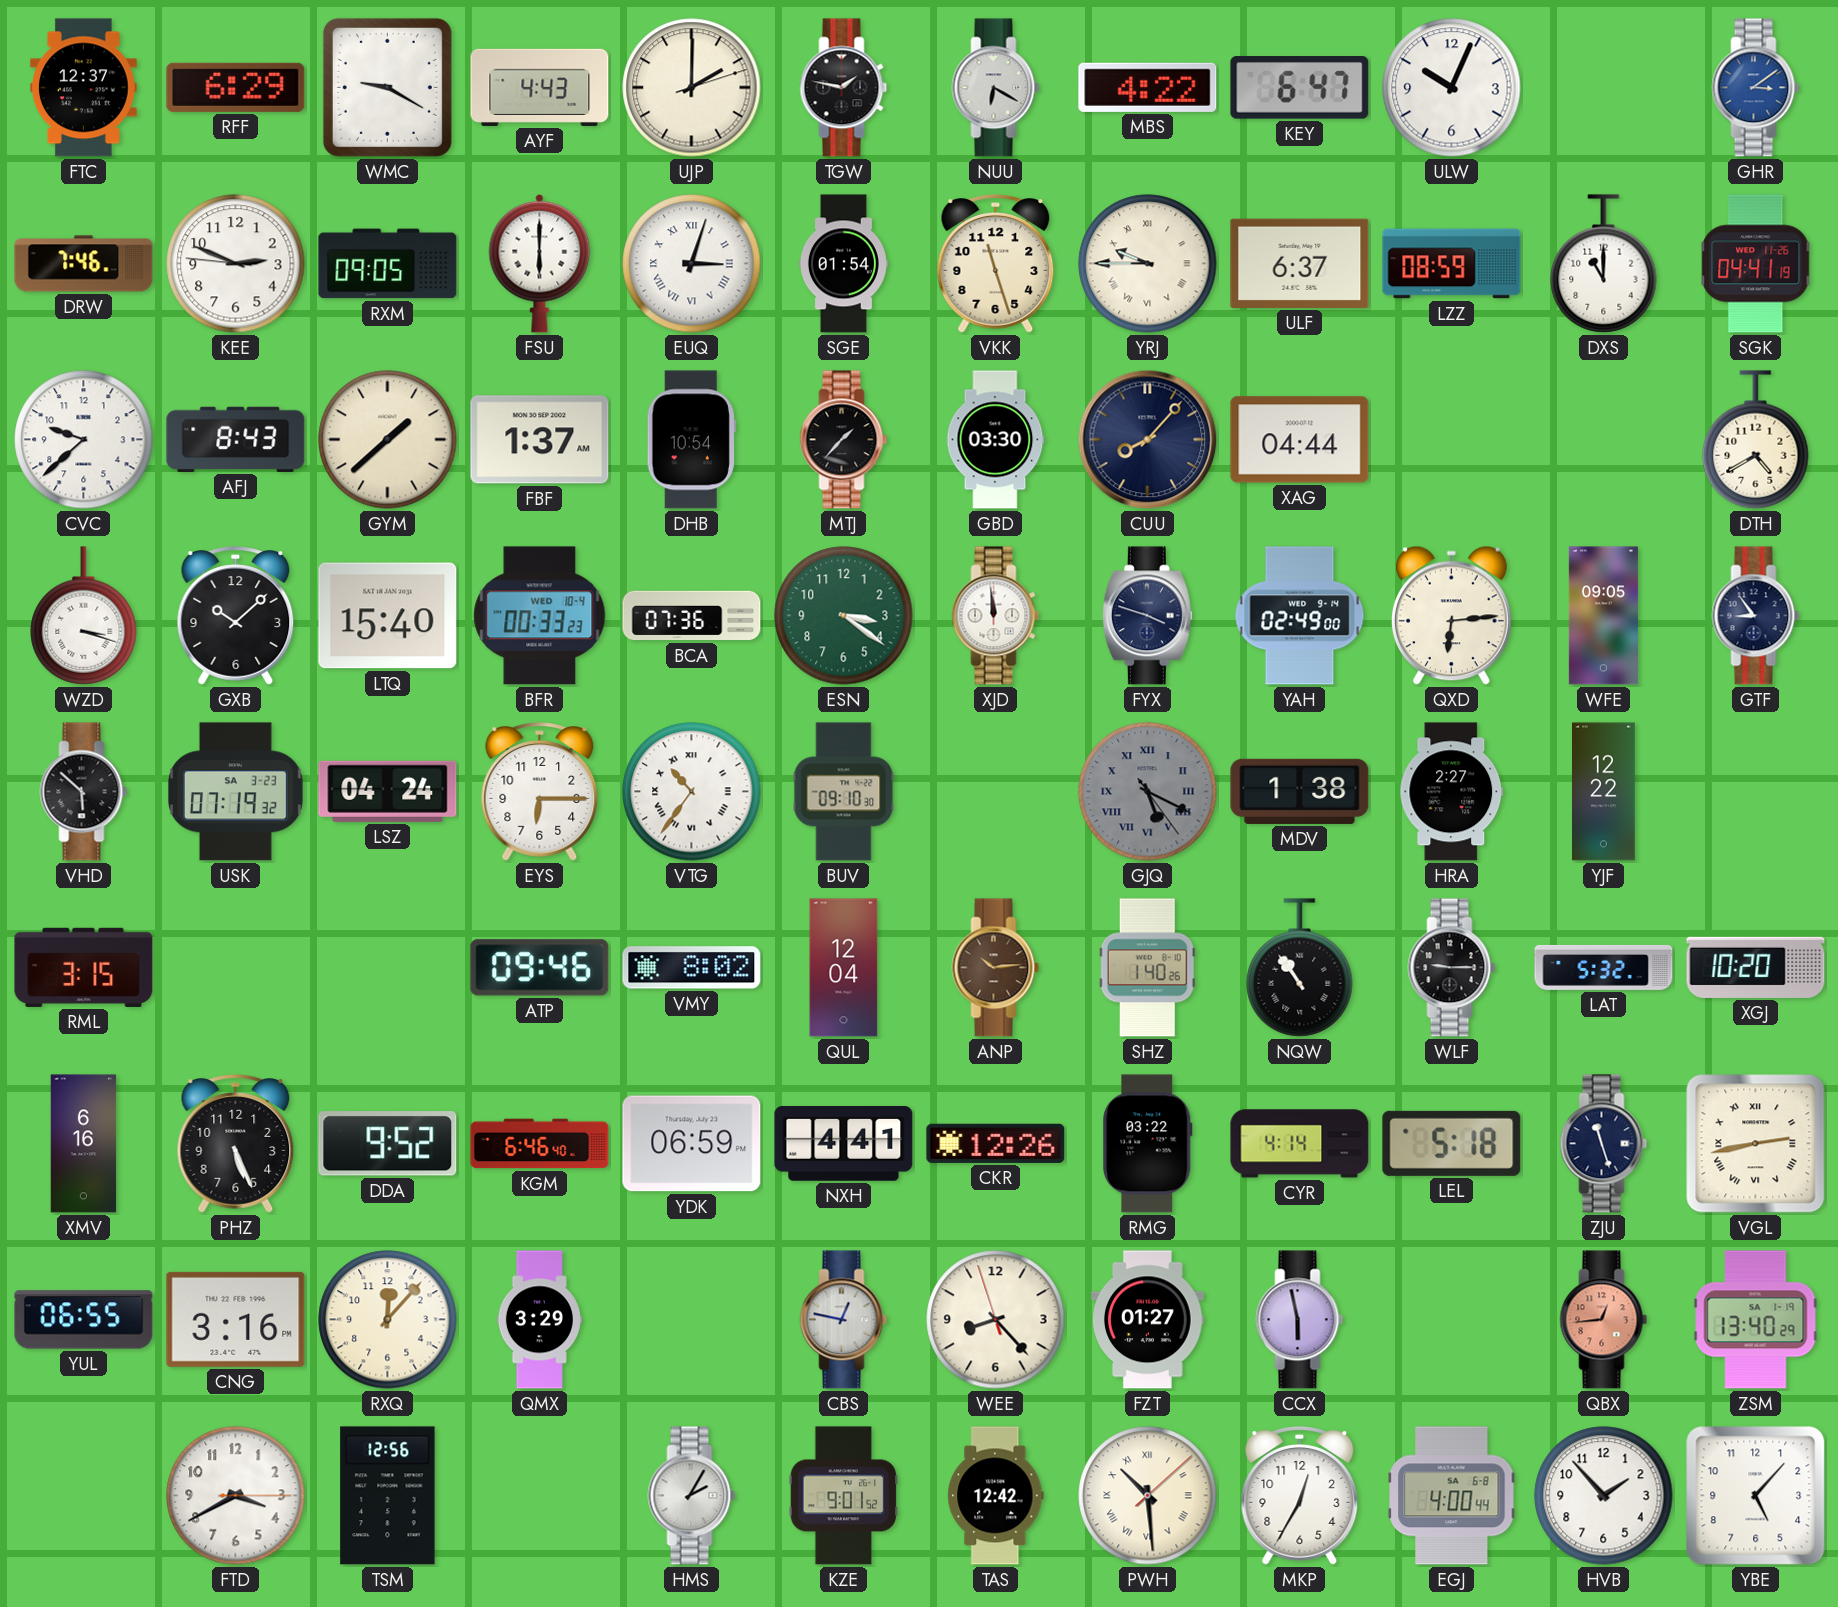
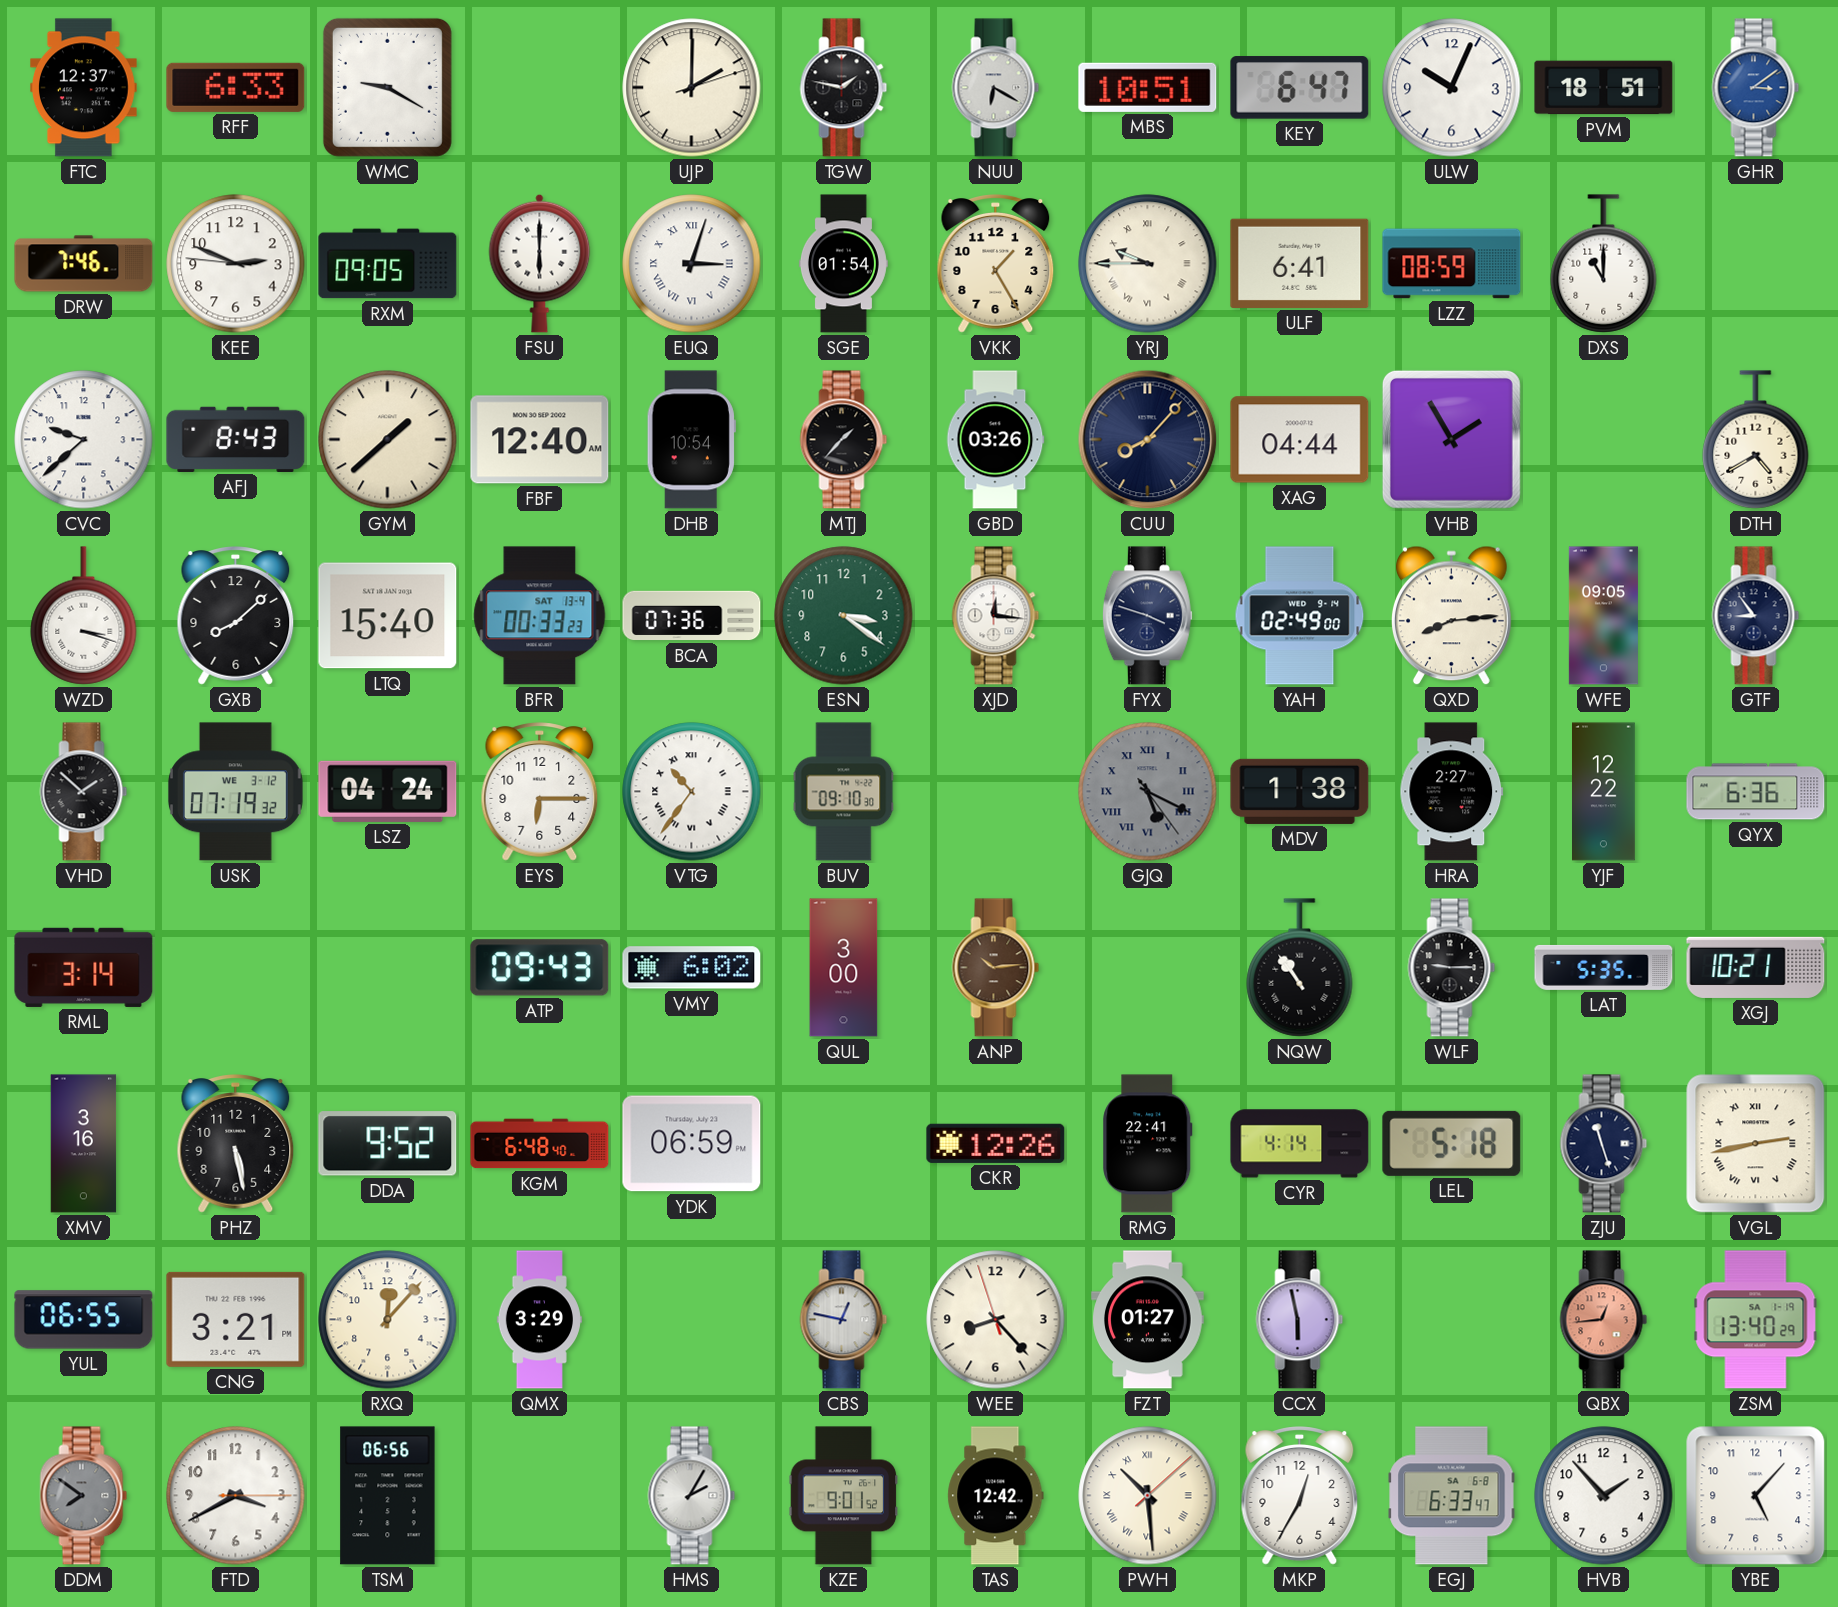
RFF: 6:29 -> 6:33 (236, 87)
AYF: 4:43 -> none (540, 87)
MBS: 4:22 -> 10:51 (1148, 87)
PVM: none -> 18:51 (1604, 88)
VKK: 11:27 -> 1:25 (996, 264)
ULF: 6:37 -> 6:41 (1300, 263)
SGK: 04:41 -> none (1756, 264)
FBF: 1:37 -> 12:40 (540, 440)
GBD: 03:30 -> 03:26 (995, 440)
VHB: none -> 1:55 (1451, 439)
GXB: 10:08 -> 8:08 (236, 616)
BFR date: WED 10-4 -> SAT 13-4 (540, 616)
XJD: 11:59 -> 12:16 (996, 616)
QXD: 6:14 -> 8:14 (1451, 616)
VHD: 5:52 -> 1:52 (84, 792)
USK date: SA 3-23 -> WE 3-12 (235, 792)
QYX: none -> 6:36 (1756, 792)
RML: 3:15 -> 3:14 (84, 967)
ATP: 09:46 -> 09:43 (540, 968)
VMY: 8:02 -> 6:02 (692, 968)
QUL: 12:04 -> 3:00 (844, 968)
SHZ: 1:40 -> none (1147, 968)
LAT: 5:32 -> 5:35 (1604, 967)
XGJ: 10:20 -> 10:21 (1756, 967)
XMV: 6:16 -> 3:16 (84, 1144)
PHZ: 5:26 -> 5:28 (236, 1144)
KGM: 6:46 -> 6:48 (540, 1144)
NXH: 4:41 -> none (844, 1144)
RMG: 03:22 -> 22:41 (1148, 1144)
CNG: 3:16 -> 3:21 (236, 1319)
DDM: none -> 7:51 (84, 1496)
TSM: 12:56 -> 06:56 (388, 1496)
EGJ: 4:00 -> 6:33 (1452, 1496)
